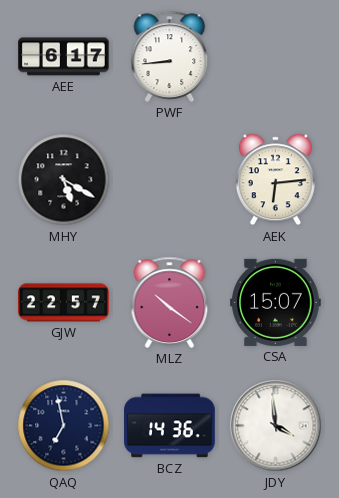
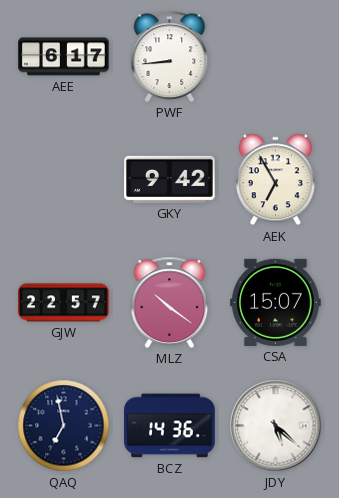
MHY: 5:20 -> none (64, 180)
GKY: none -> 9:42 (170, 179)
AEK: 6:14 -> 6:55 (275, 180)
JDY: 3:59 -> 5:22 (276, 426)
